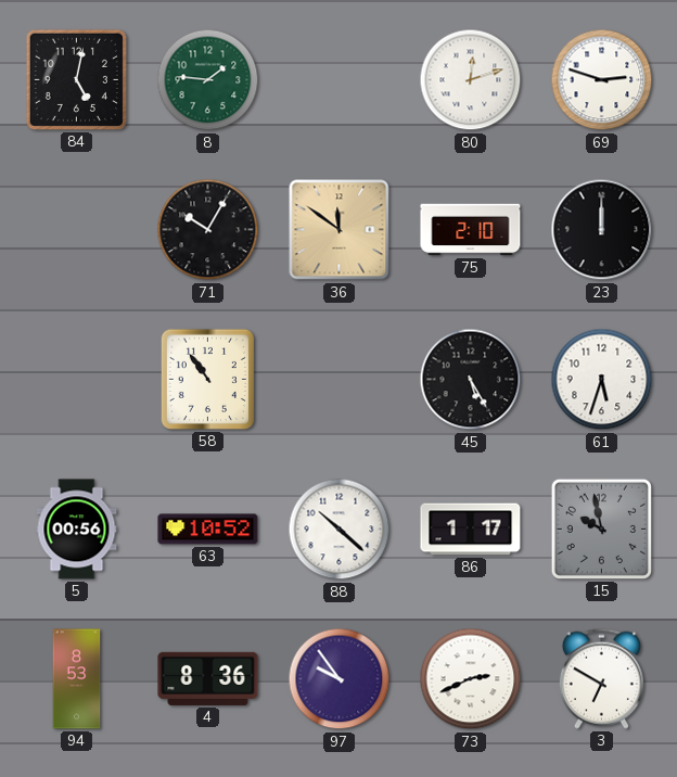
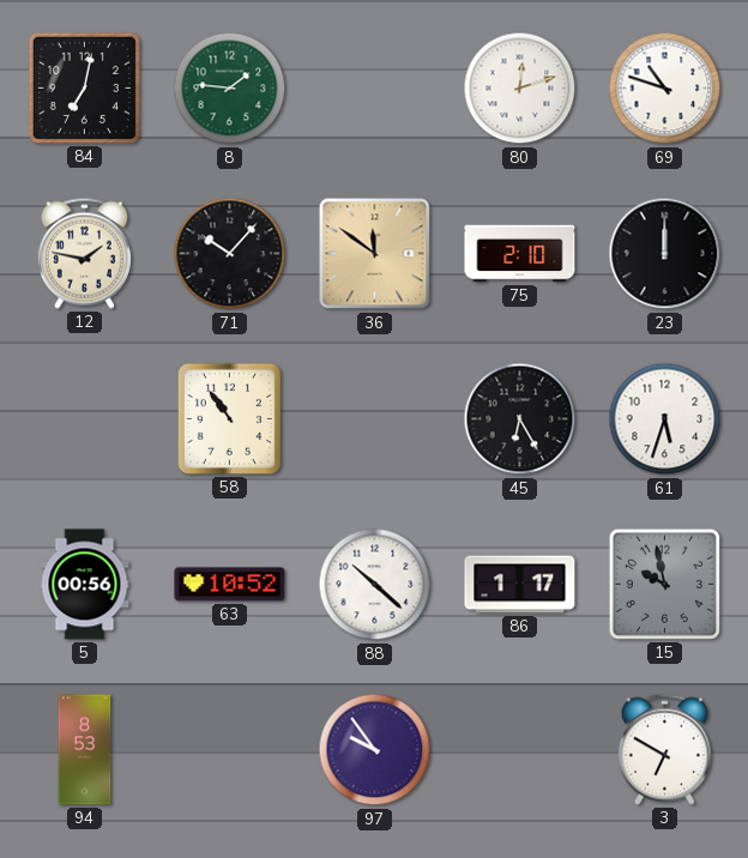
84: 5:02 -> 7:02 (84, 87)
69: 2:48 -> 10:48 (665, 89)
12: none -> 1:47 (84, 253)
71: 10:05 -> 10:07 (230, 254)
45: 5:25 -> 6:25 (520, 419)
4: 8:36 -> none (208, 678)
73: 2:41 -> none (471, 679)
